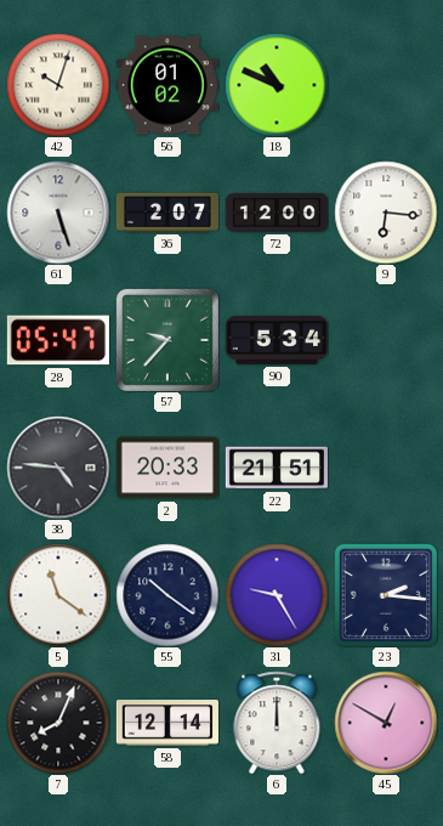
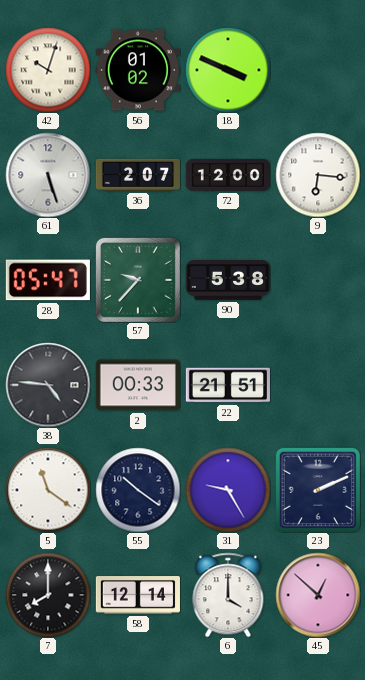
18: 10:49 -> 3:49 (228, 70)
90: 5:34 -> 5:38 (228, 280)
2: 20:33 -> 00:33 (138, 385)
23: 2:16 -> 2:11 (318, 490)
7: 8:04 -> 8:00 (48, 595)
6: 12:00 -> 4:00 (228, 595)
45: 12:50 -> 12:52 (318, 595)
